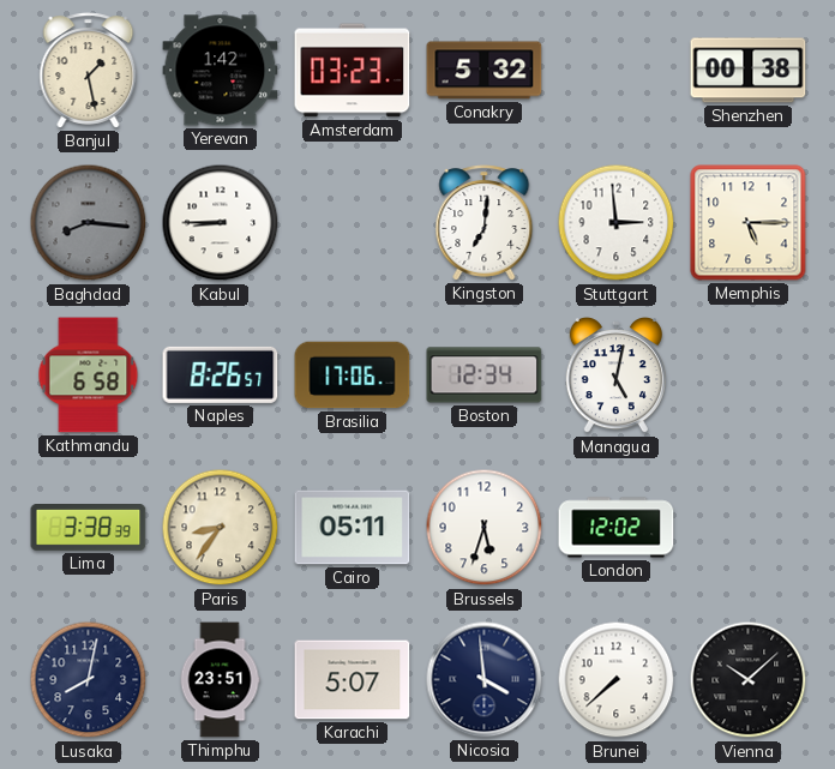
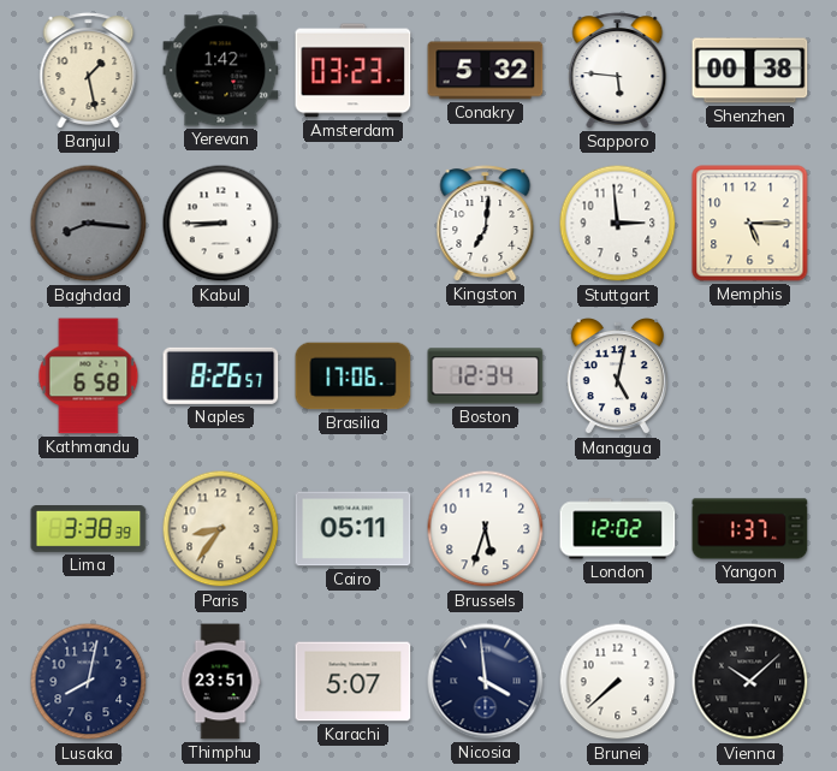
Sapporo: none -> 5:46 (618, 71)
Yangon: none -> 1:37 (750, 529)
